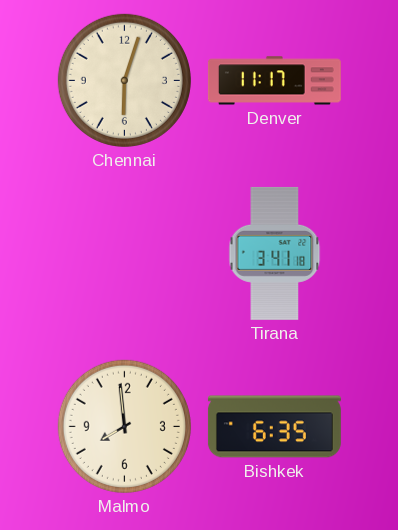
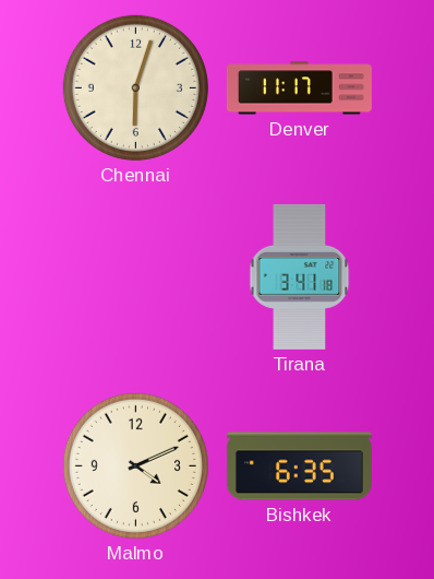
Malmo: 7:59 -> 4:11 (135, 465)
